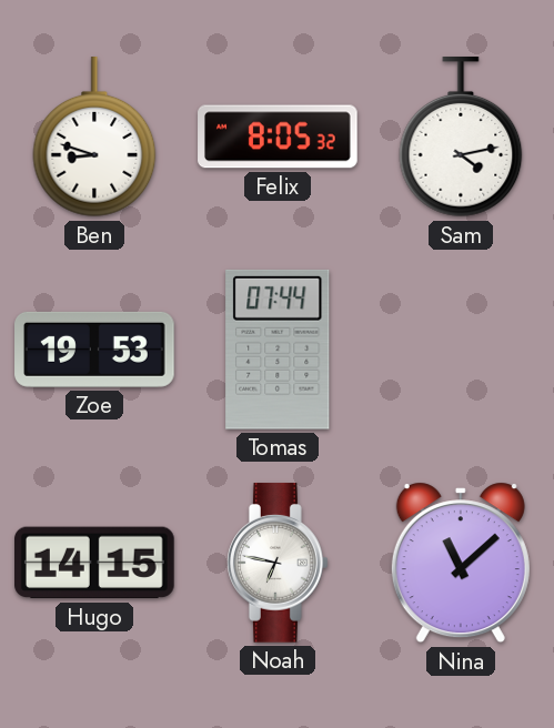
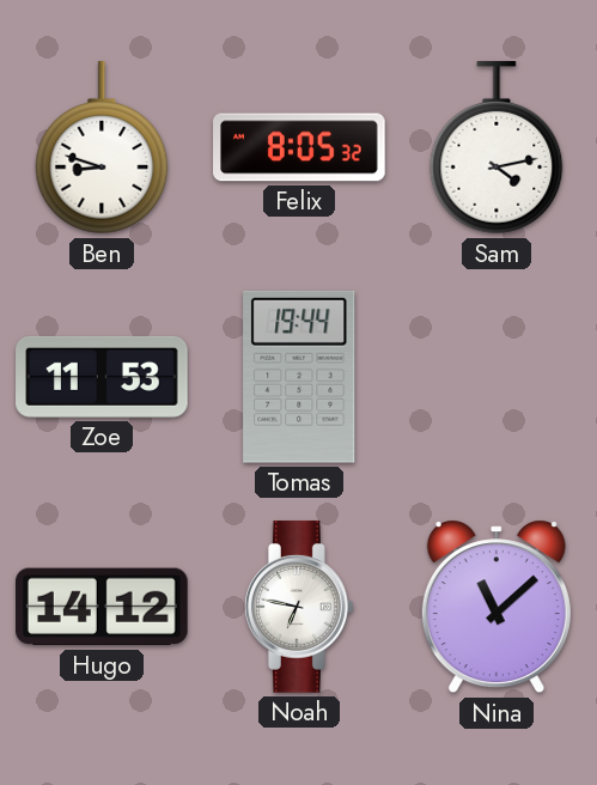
Zoe: 19:53 -> 11:53 (102, 377)
Tomas: 07:44 -> 19:44 (299, 377)
Hugo: 14:15 -> 14:12 (103, 607)
